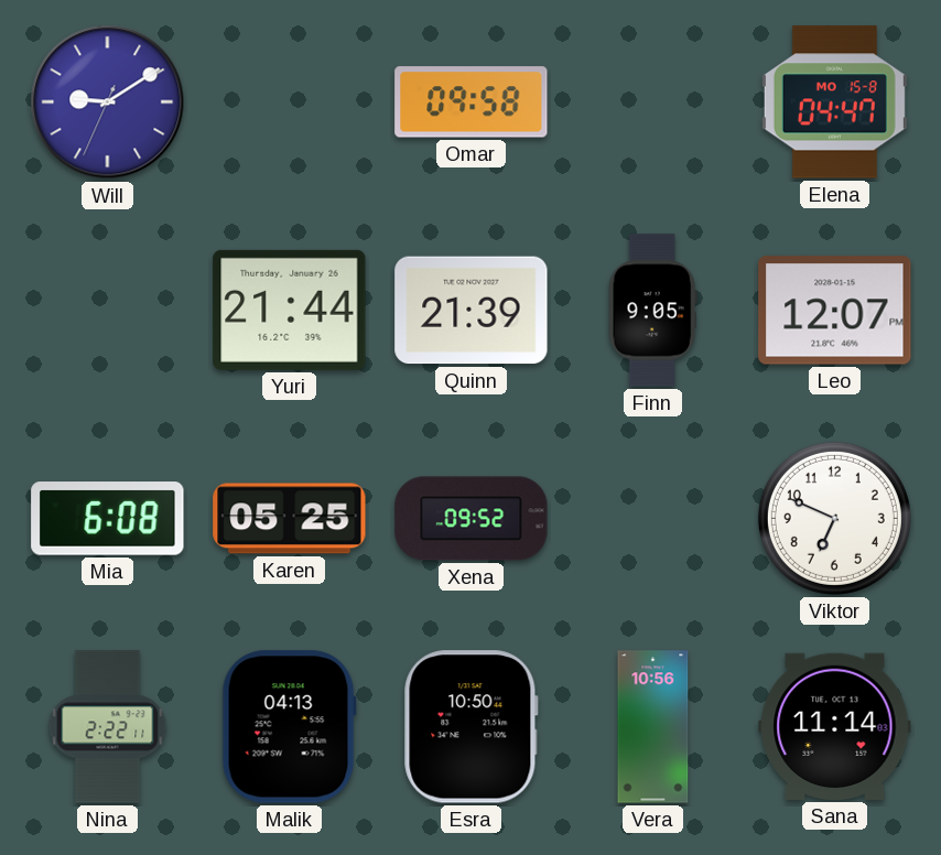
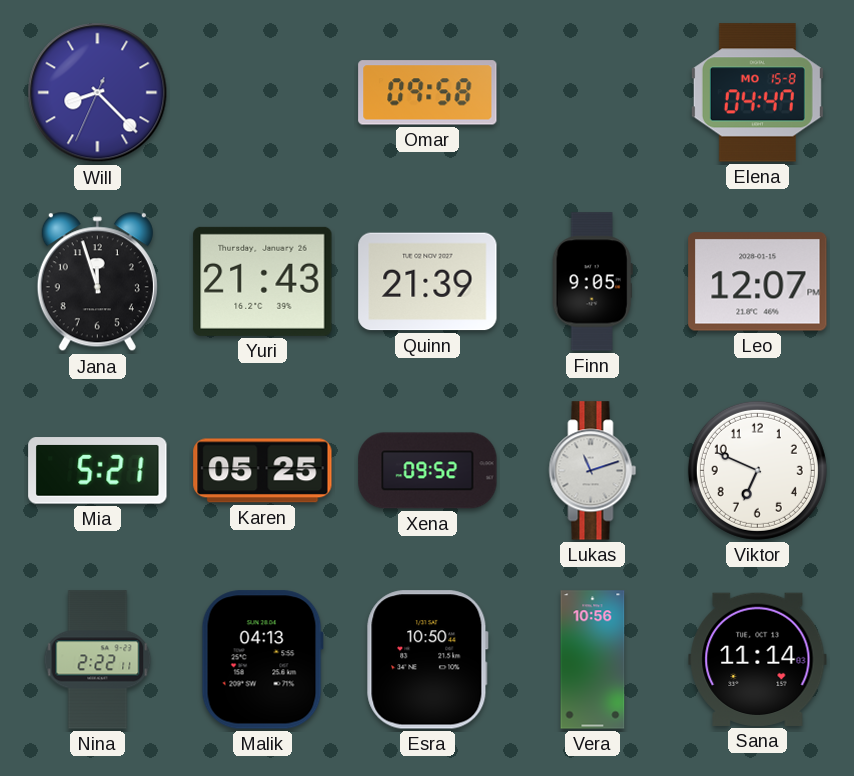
Will: 9:09 -> 8:22 (98, 93)
Jana: none -> 11:57 (97, 282)
Yuri: 21:44 -> 21:43 (263, 281)
Mia: 6:08 -> 5:21 (98, 471)
Lukas: none -> 11:12 (593, 471)
